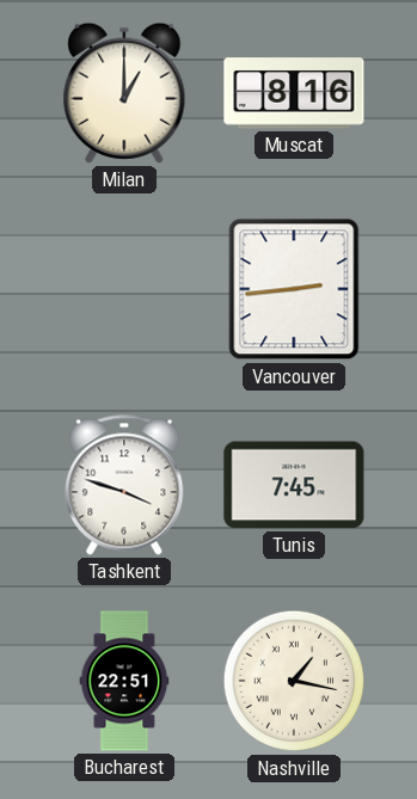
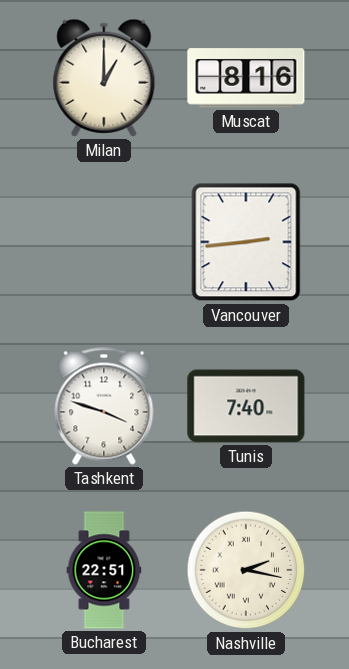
Tunis: 7:45 -> 7:40 (246, 406)
Nashville: 1:17 -> 2:17 (246, 570)
